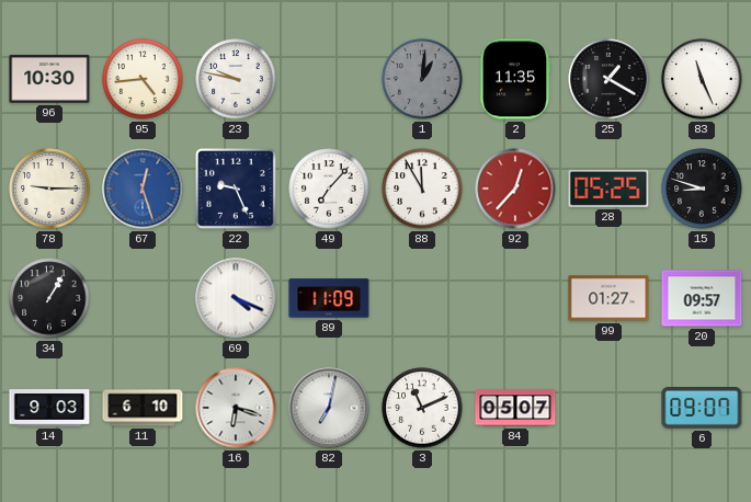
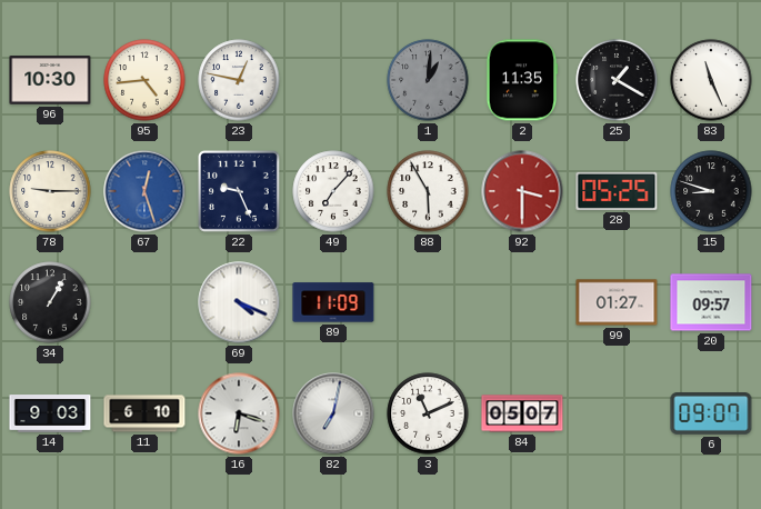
23: 9:47 -> 12:47 (239, 80)
88: 11:55 -> 5:55 (428, 191)
92: 12:37 -> 3:30 (522, 191)
